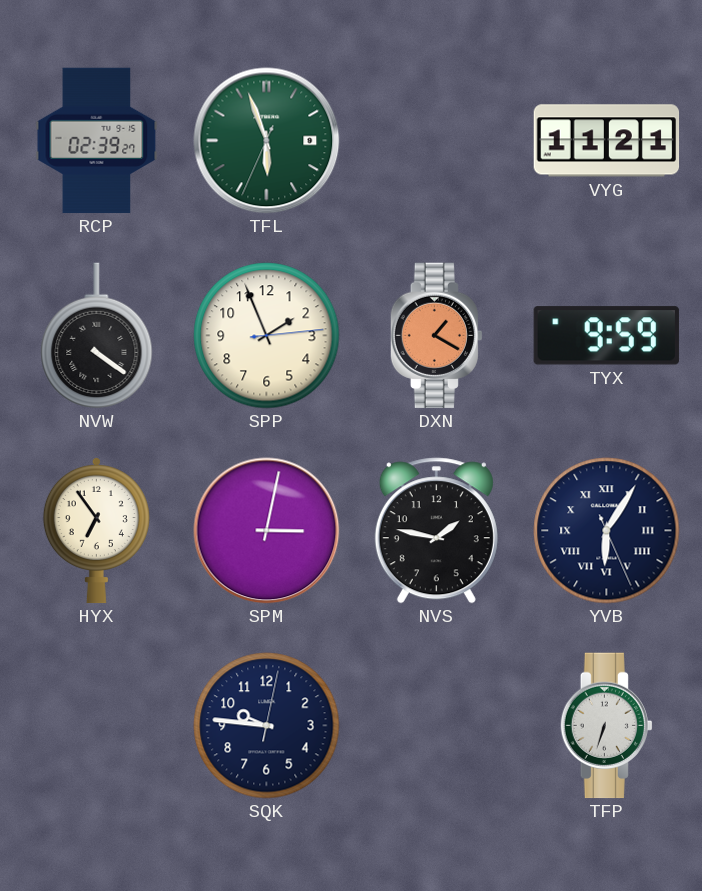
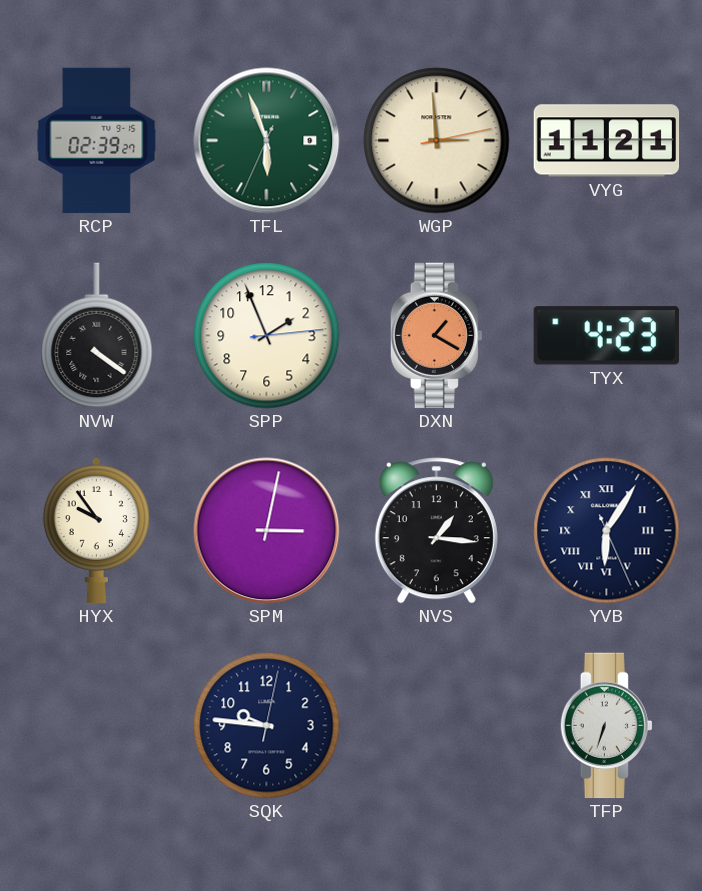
WGP: none -> 2:59 (437, 141)
TYX: 9:59 -> 4:23 (606, 336)
HYX: 6:54 -> 9:54 (96, 530)
NVS: 1:47 -> 1:16 (436, 531)
